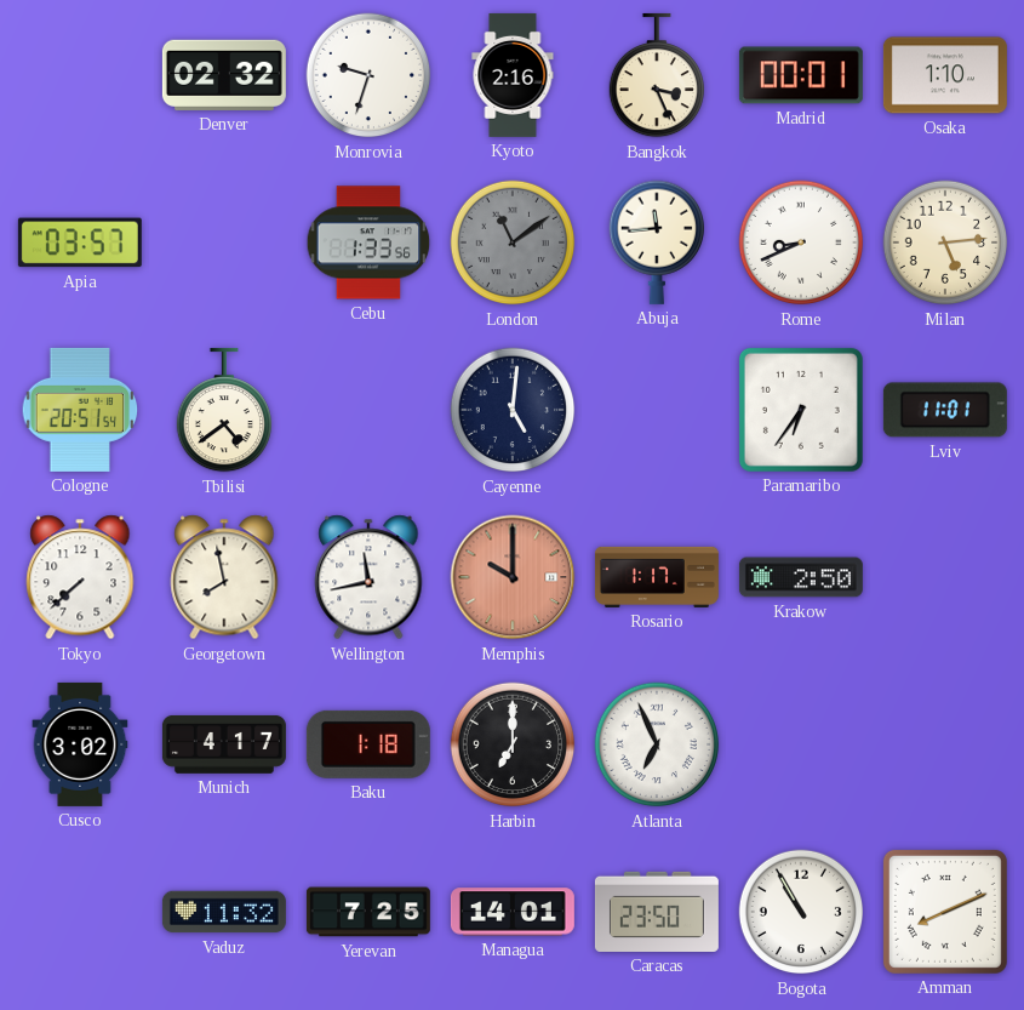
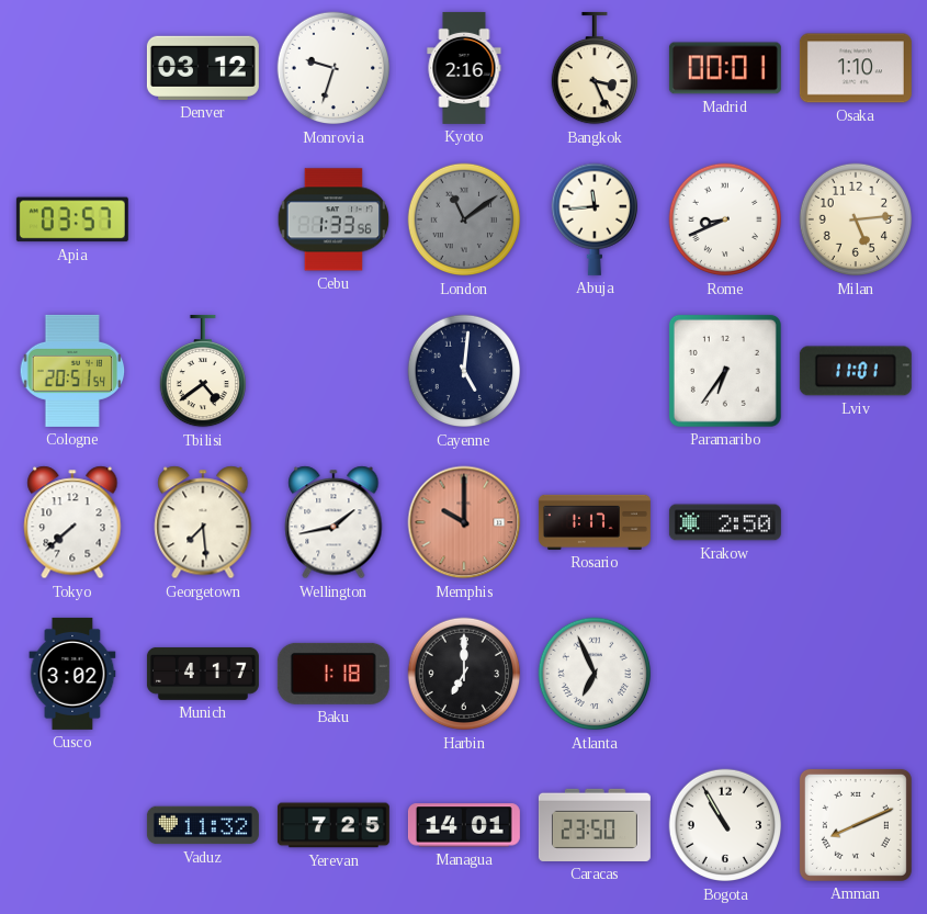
Denver: 02:32 -> 03:12 (203, 68)
Georgetown: 7:58 -> 7:29 (203, 522)
Wellington: 11:43 -> 1:43 (334, 522)
